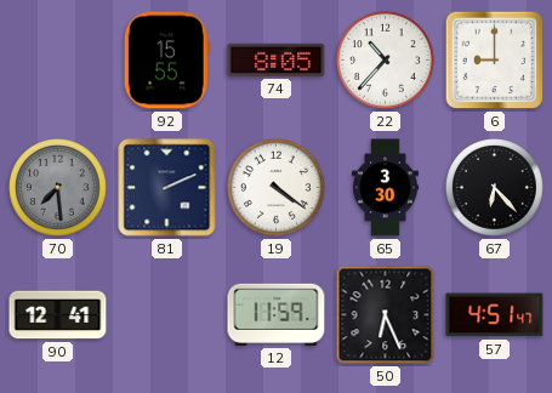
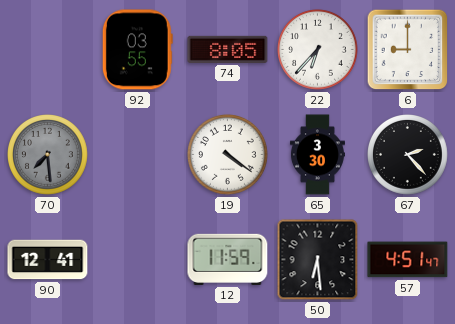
92: 15:55 -> 03:55 (137, 50)
22: 10:37 -> 6:37 (318, 50)
81: 2:11 -> none (167, 188)
67: 6:23 -> 2:23 (408, 155)
50: 6:26 -> 6:29 (318, 260)
